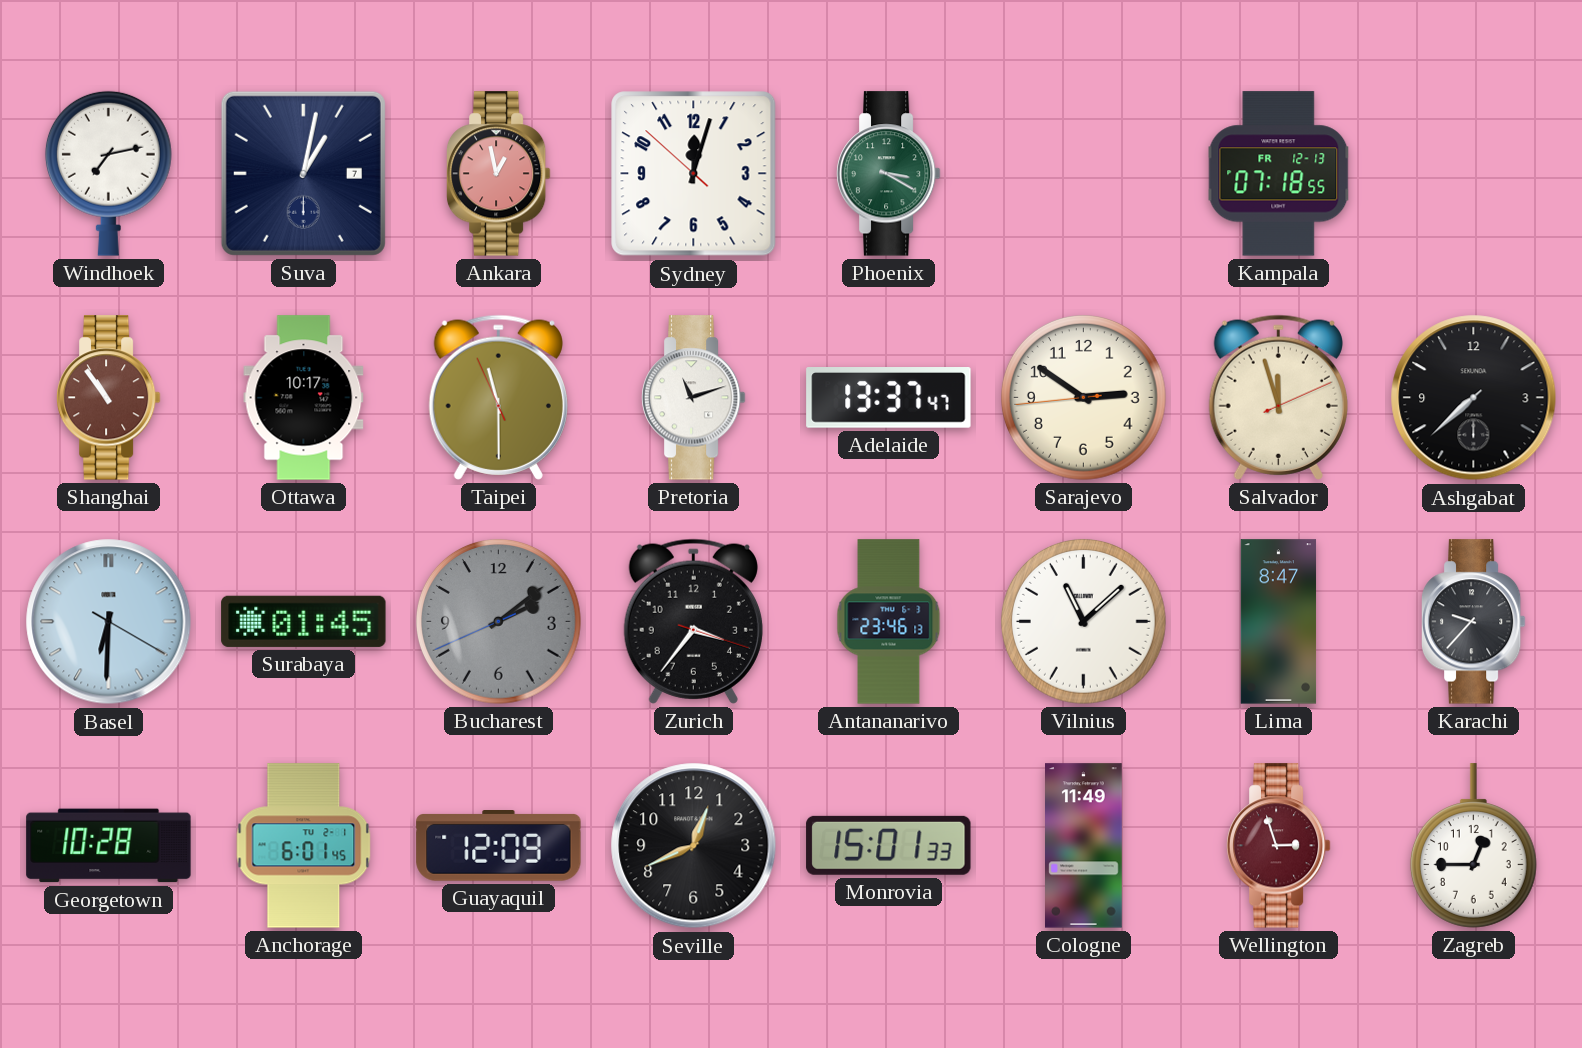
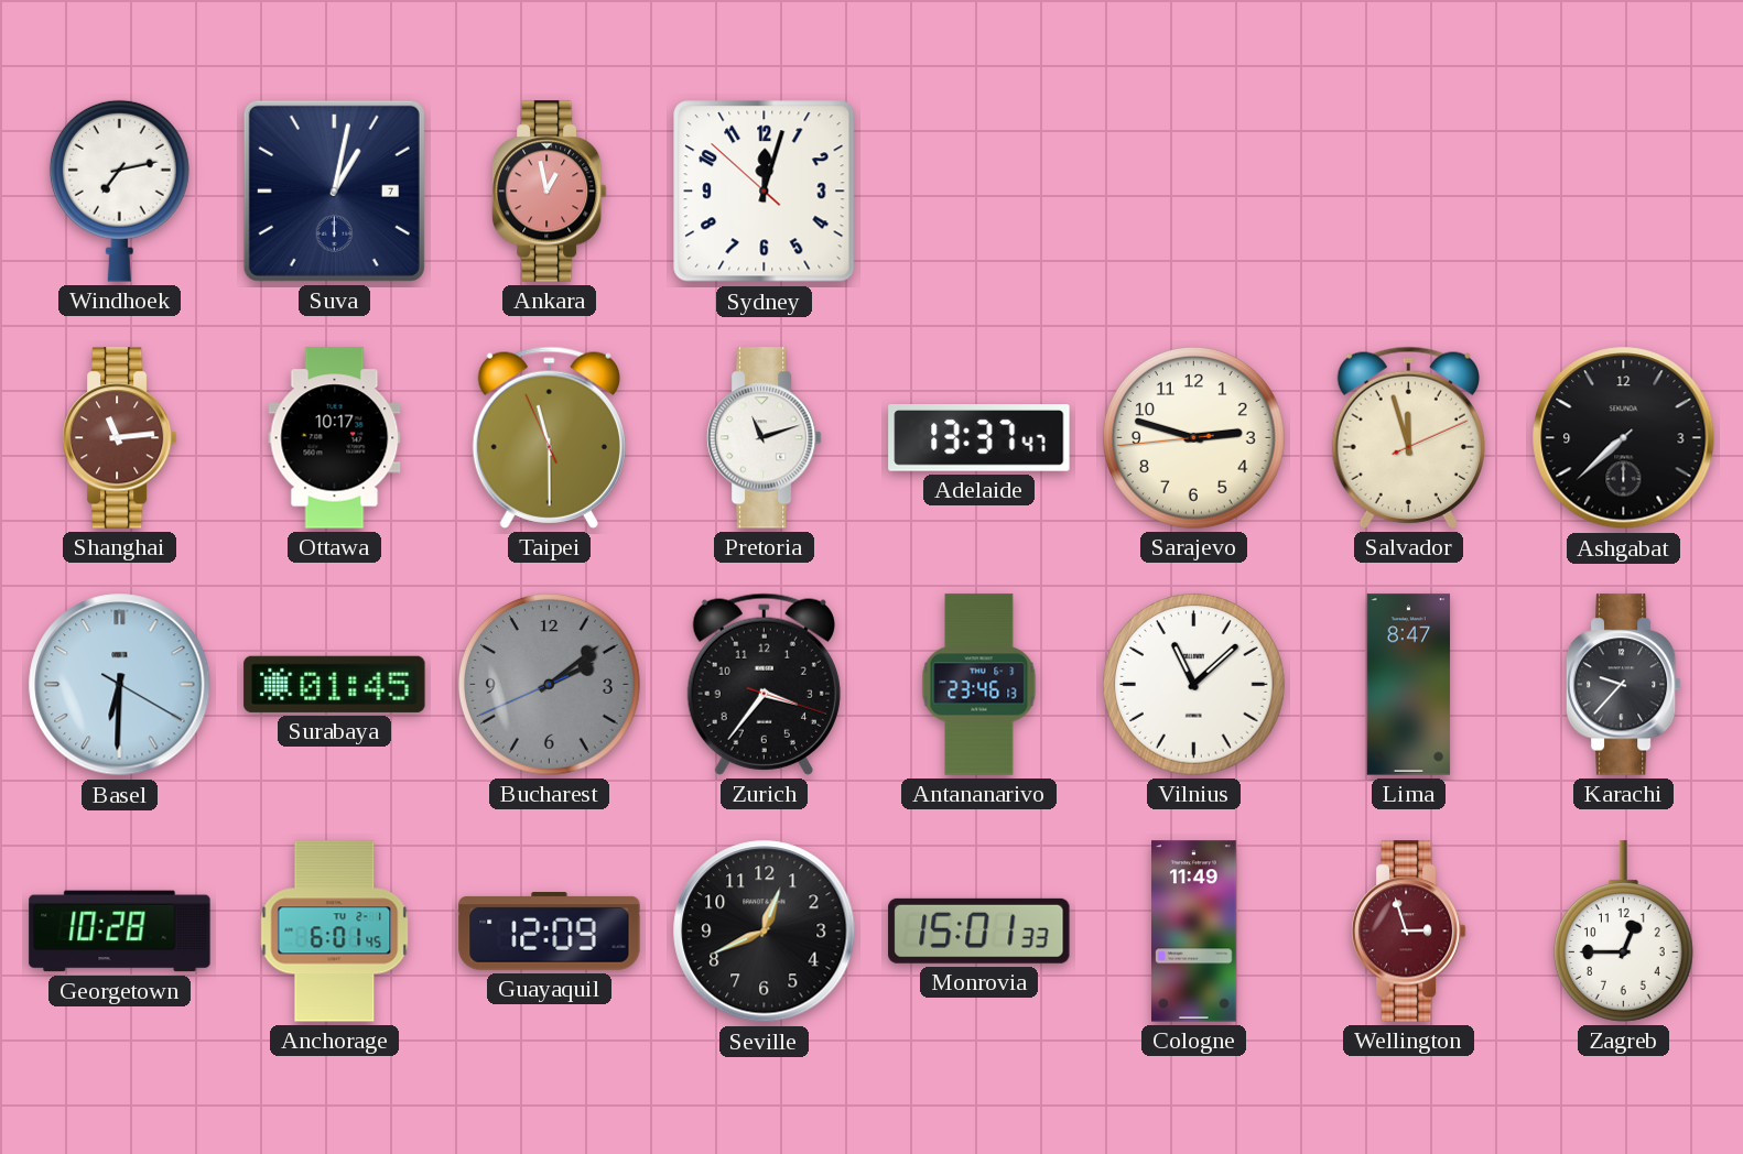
Phoenix: 3:20 -> none (888, 174)
Kampala: 07:18 -> none (1279, 174)
Shanghai: 10:54 -> 11:14 (119, 438)
Sarajevo: 2:50 -> 2:47 (1193, 437)
